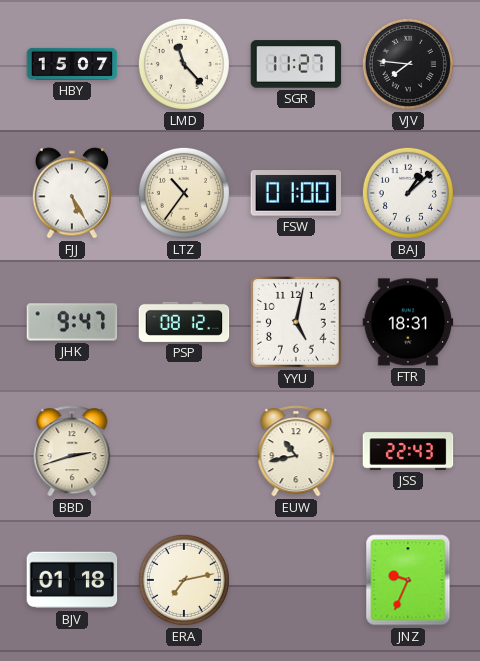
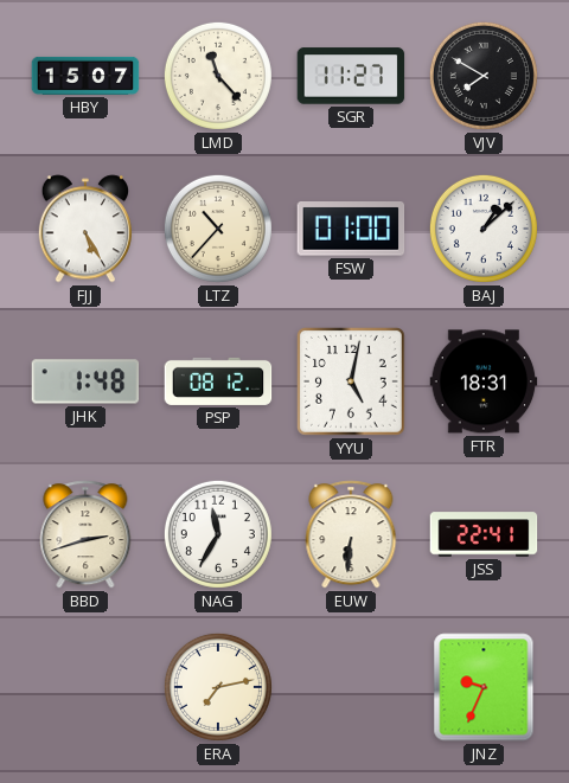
VJV: 7:46 -> 7:50 (484, 76)
LTZ: 10:36 -> 10:37 (218, 229)
JHK: 9:47 -> 1:48 (85, 381)
NAG: none -> 11:35 (218, 534)
EUW: 10:43 -> 6:31 (351, 534)
JSS: 22:43 -> 22:41 (484, 534)
BJV: 01:18 -> none (72, 580)
